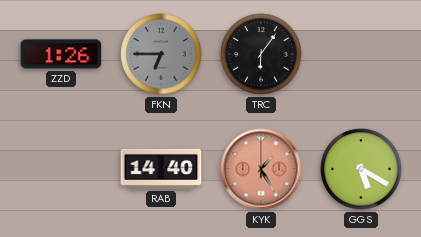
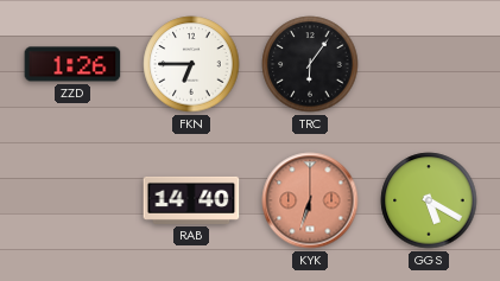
FKN dial: grey -> white (191, 64)
KYK: 1:25 -> 6:33 (310, 200)
